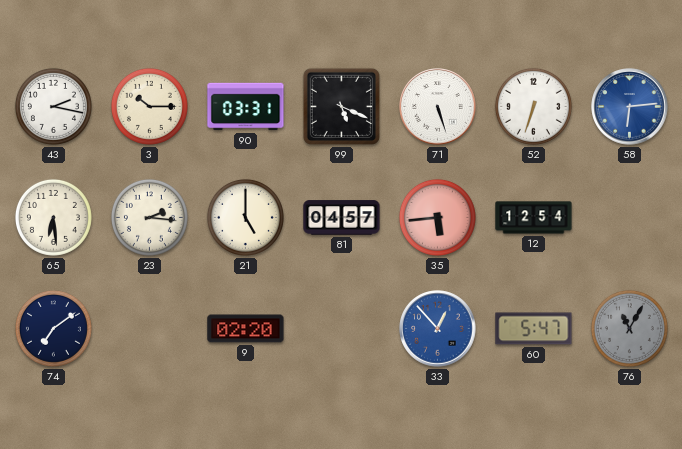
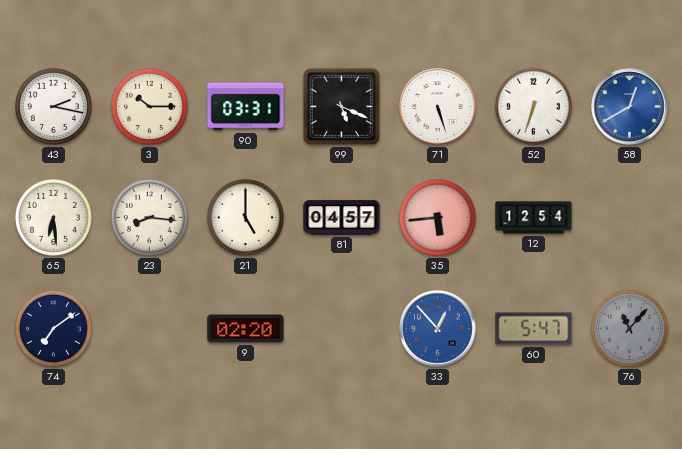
58: 6:14 -> 12:40 (630, 107)
23: 2:16 -> 8:16 (149, 217)
76: 11:05 -> 11:07 (629, 328)
